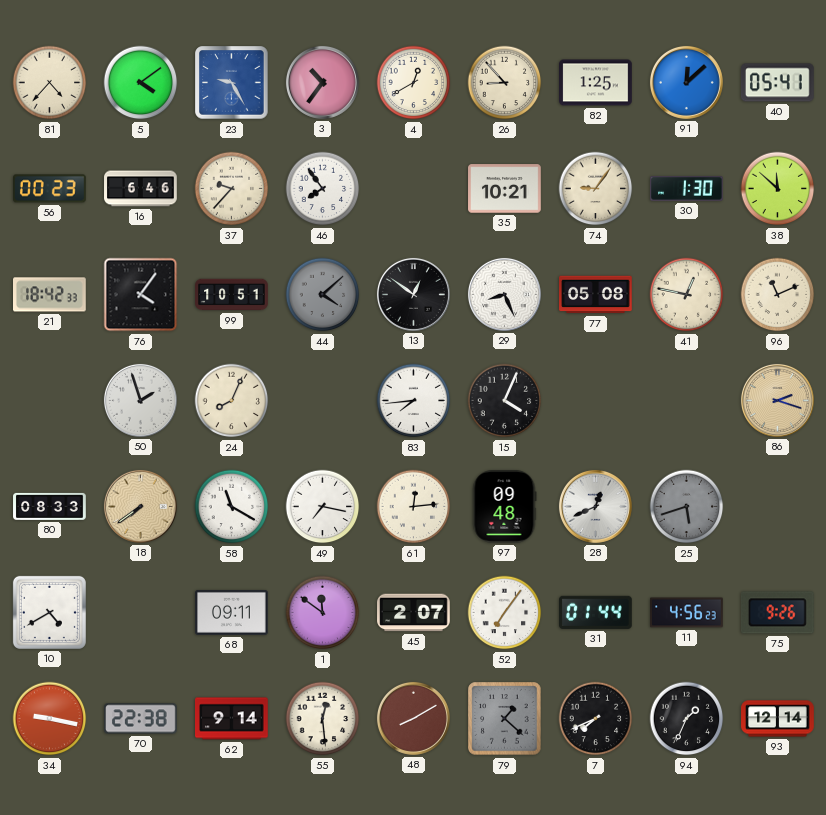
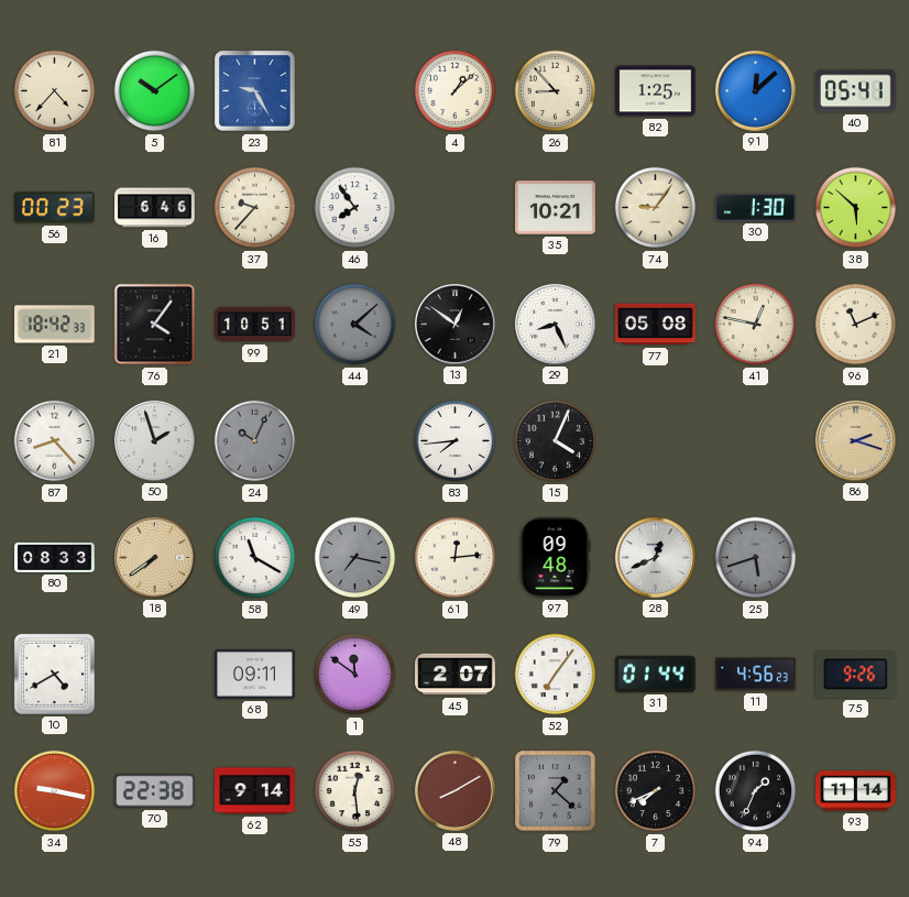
5: 4:09 -> 10:09 (155, 91)
3: 10:36 -> none (322, 82)
4: 12:40 -> 1:08 (456, 91)
38: 11:52 -> 5:52 (856, 208)
87: none -> 8:23 (55, 441)
24: 8:04 -> 10:04 (255, 441)
24 dial: cream -> grey (255, 441)
49 dial: white -> grey (355, 558)
93: 12:14 -> 11:14 (856, 791)
